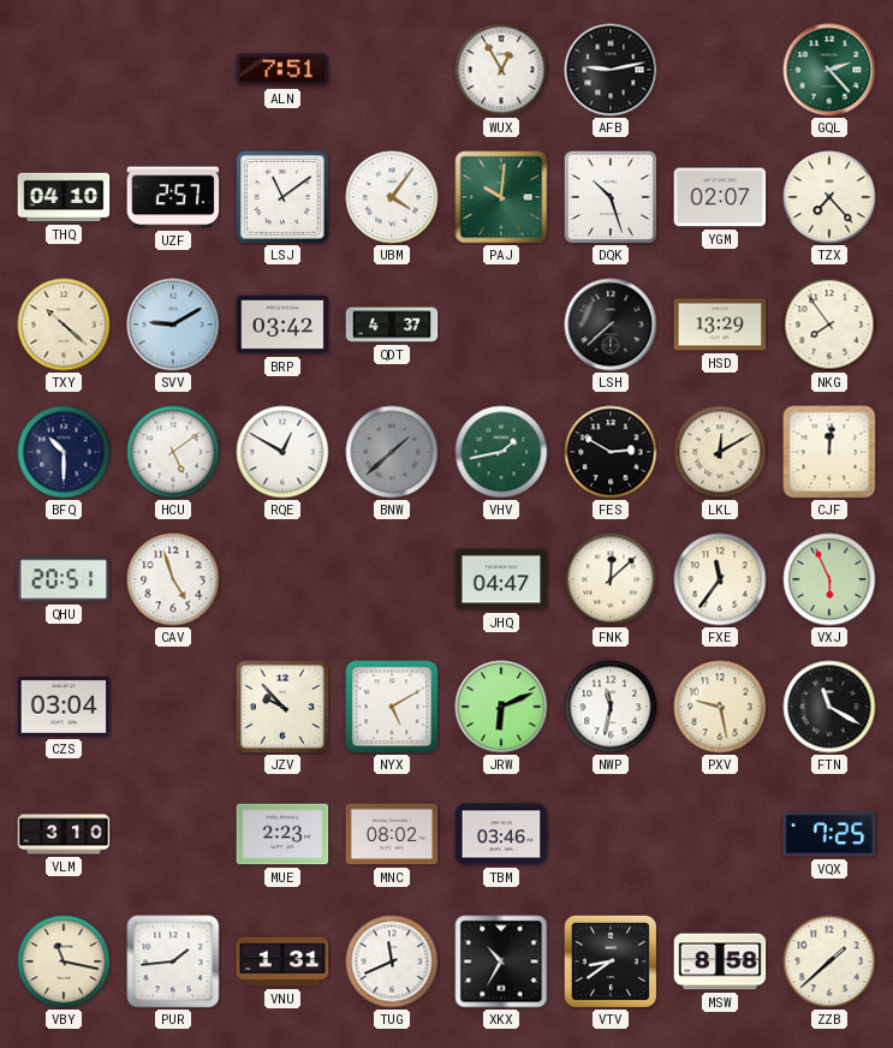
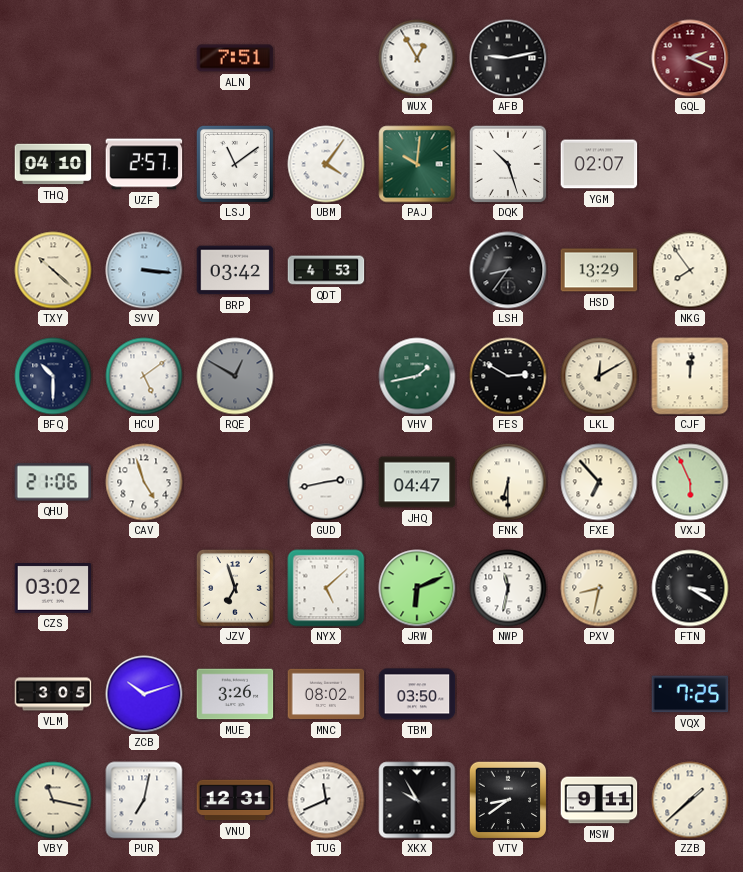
GQL: 2:23 -> 2:19 (690, 58)
GQL dial: green -> burgundy (690, 58)
TZX: 7:23 -> none (829, 197)
SVV: 9:10 -> 3:16 (144, 270)
QDT: 4:37 -> 4:53 (326, 270)
LSH: 7:38 -> 8:36 (508, 270)
RQE dial: white -> grey (235, 376)
BNW: 1:38 -> none (392, 452)
QHU: 20:51 -> 21:06 (53, 482)
GUD: none -> 2:43 (326, 482)
FNK: 12:08 -> 6:30 (508, 482)
FXE: 11:36 -> 6:53 (599, 482)
CZS: 03:04 -> 03:02 (53, 589)
JZV: 9:53 -> 6:57 (235, 588)
NYX: 5:10 -> 5:08 (326, 588)
PXV: 9:28 -> 8:32 (599, 588)
FTN: 11:20 -> 3:20 (690, 588)
VLM: 3:10 -> 3:05 (53, 694)
ZCB: none -> 10:12 (144, 694)
MUE: 2:23 -> 3:26 (235, 694)
TBM: 03:46 -> 03:50 (417, 694)
PUR: 1:44 -> 7:02 (144, 800)
VNU: 1:31 -> 12:31 (235, 800)
XKX: 10:35 -> 9:55 (417, 800)
MSW: 8:58 -> 9:11 (599, 800)
